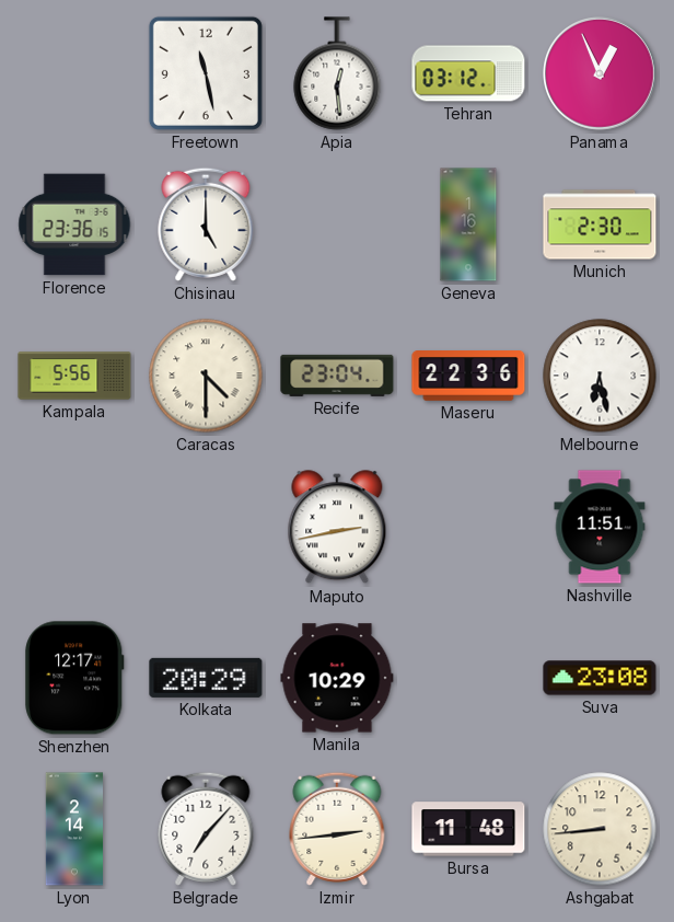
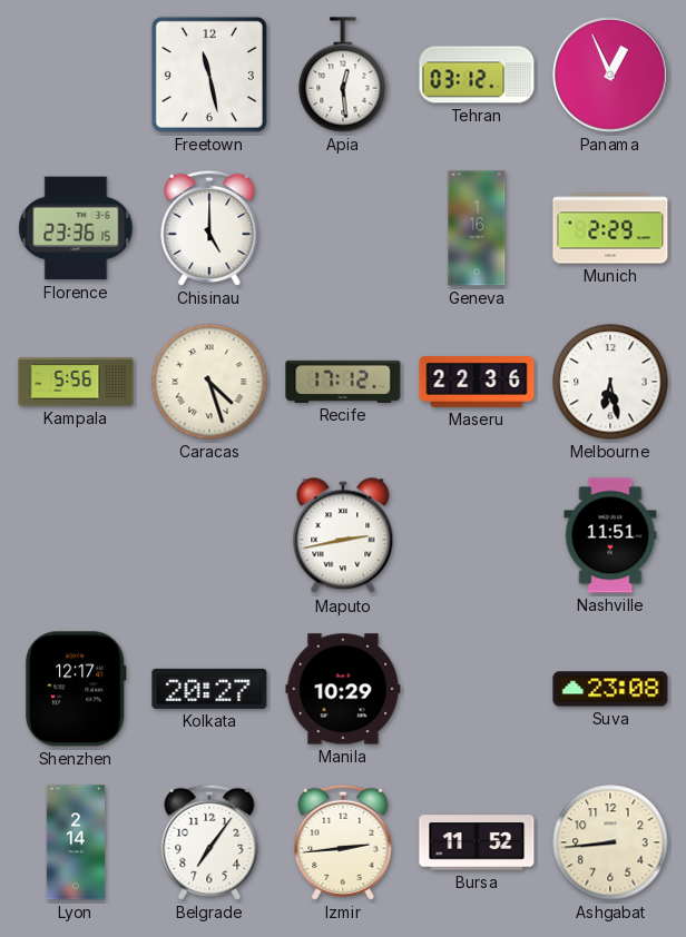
Munich: 2:30 -> 2:29 (610, 228)
Caracas: 4:30 -> 4:27 (209, 382)
Recife: 23:04 -> 17:12 (343, 382)
Kolkata: 20:29 -> 20:27 (209, 689)
Belgrade: 7:07 -> 7:06 (209, 842)
Bursa: 11:48 -> 11:52 (477, 842)
